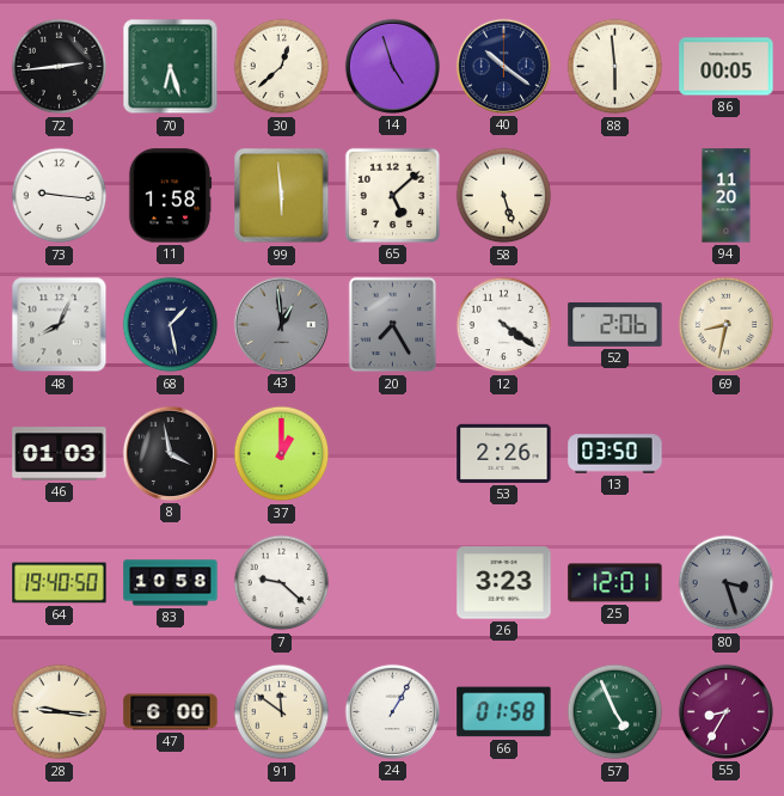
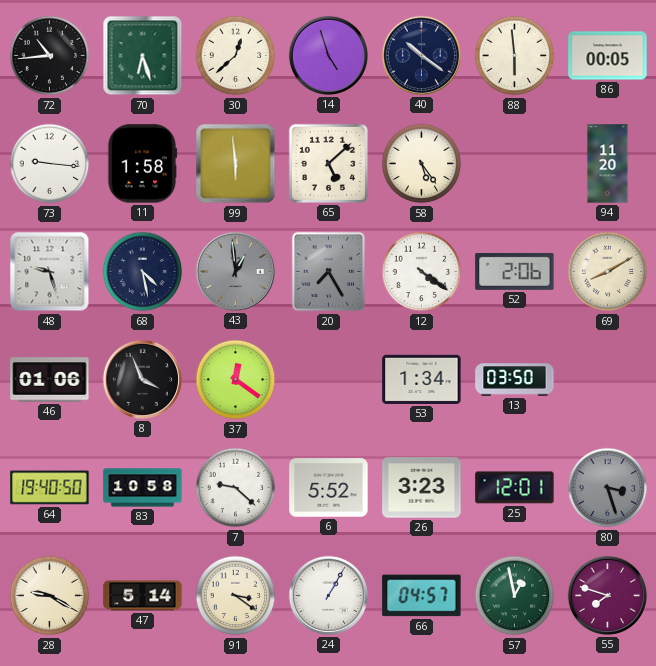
72: 2:44 -> 10:44 (50, 56)
58: 5:27 -> 5:24 (422, 164)
48: 8:04 -> 9:27 (50, 272)
68: 1:28 -> 4:28 (143, 272)
69: 8:32 -> 8:10 (608, 272)
46: 01:03 -> 01:06 (50, 380)
8: 3:58 -> 3:56 (142, 379)
37: 1:00 -> 12:21 (236, 380)
53: 2:26 -> 1:34 (422, 379)
6: none -> 5:52 (329, 488)
28: 9:16 -> 9:20 (50, 596)
47: 6:00 -> 5:14 (143, 596)
91: 11:51 -> 3:21 (236, 596)
66: 01:58 -> 04:57 (422, 596)
57: 4:56 -> 12:58 (515, 596)
55: 8:35 -> 7:48 (607, 595)
